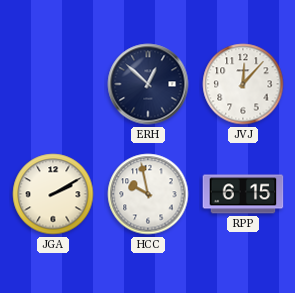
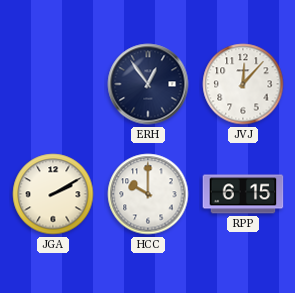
ERH: 12:52 -> 12:54 (148, 84)
HCC: 9:58 -> 10:00 (148, 194)
